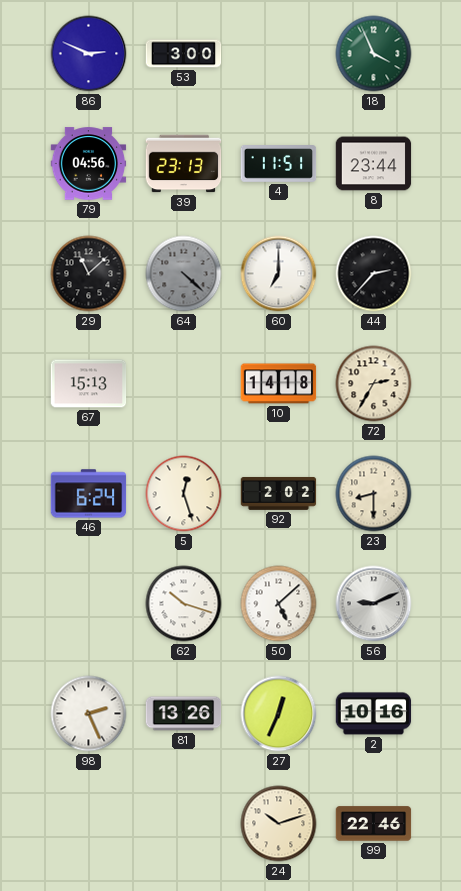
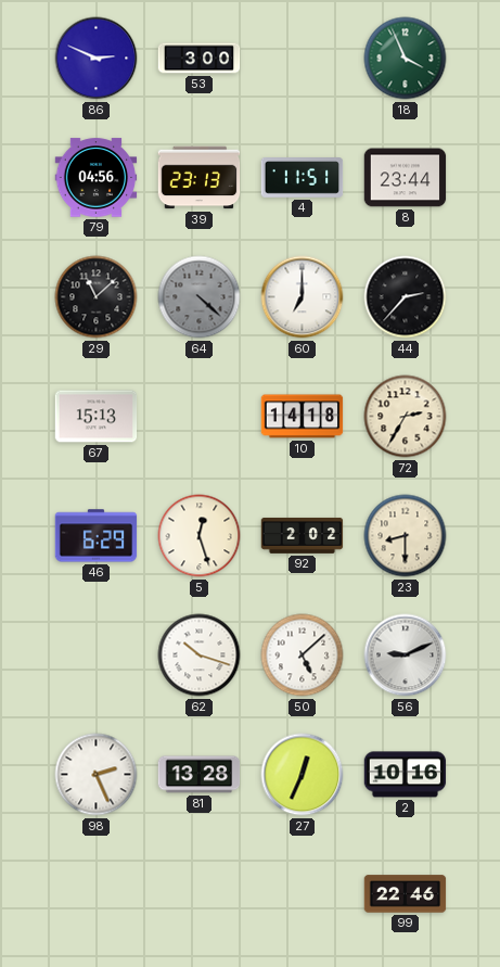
46: 6:24 -> 6:29 (97, 536)
81: 13:26 -> 13:28 (200, 775)
24: 10:12 -> none (279, 824)
